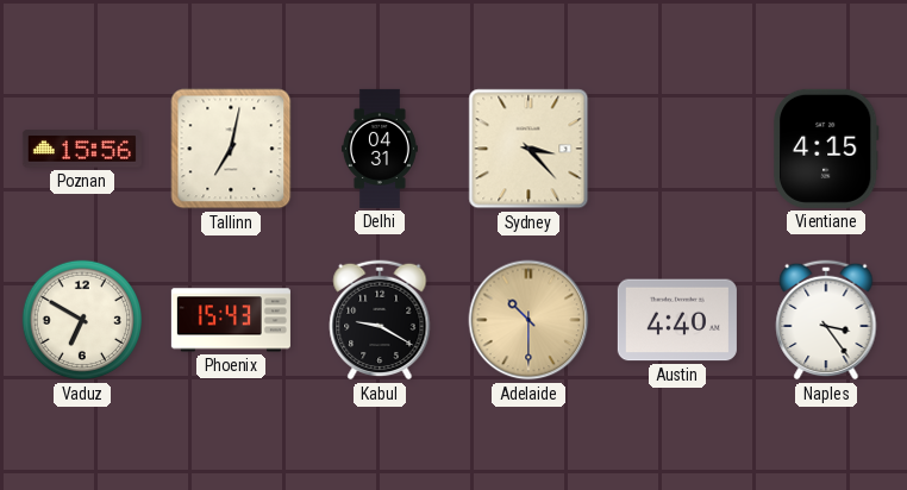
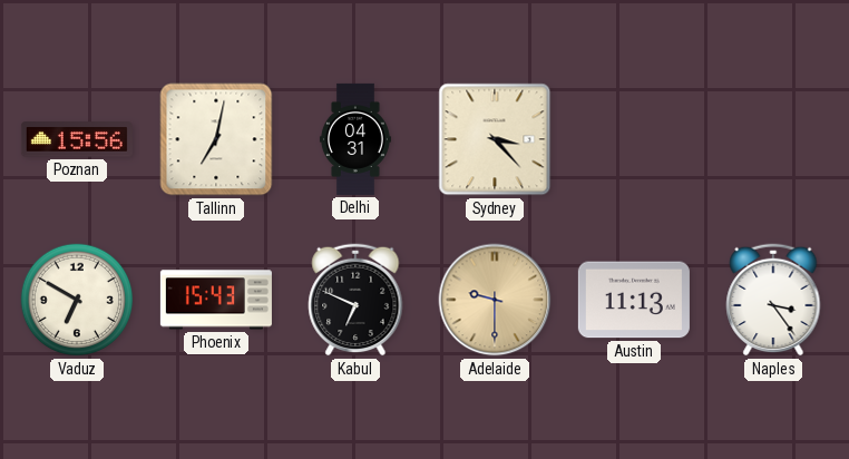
Vientiane: 4:15 -> none (826, 149)
Kabul: 9:20 -> 6:49 (355, 300)
Adelaide: 10:30 -> 9:30 (495, 300)
Austin: 4:40 -> 11:13 (634, 300)
